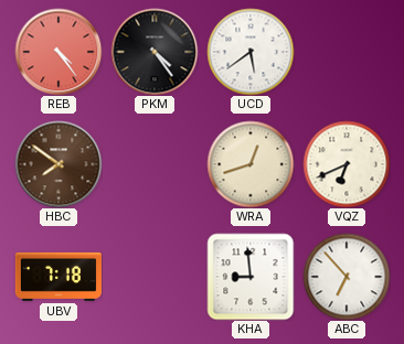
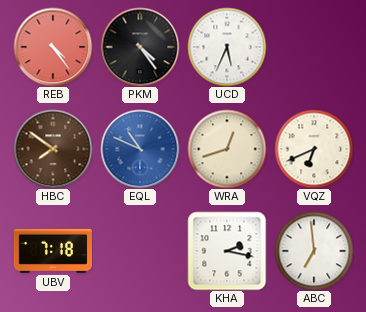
UCD: 5:39 -> 5:34 (227, 47)
EQL: none -> 10:49 (140, 149)
KHA: 8:59 -> 2:17 (227, 251)
ABC: 6:53 -> 6:59 (314, 251)
